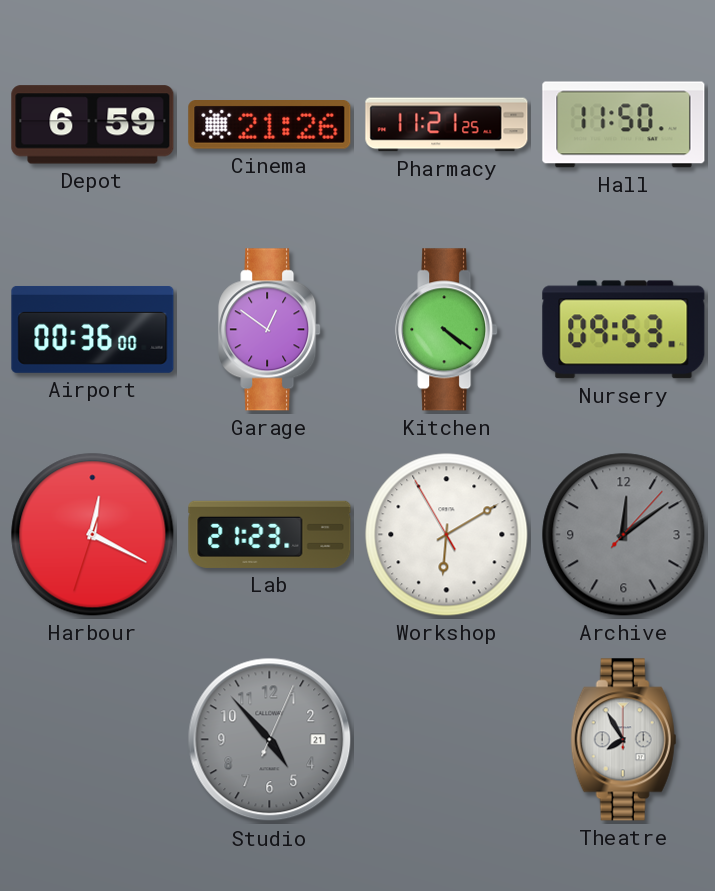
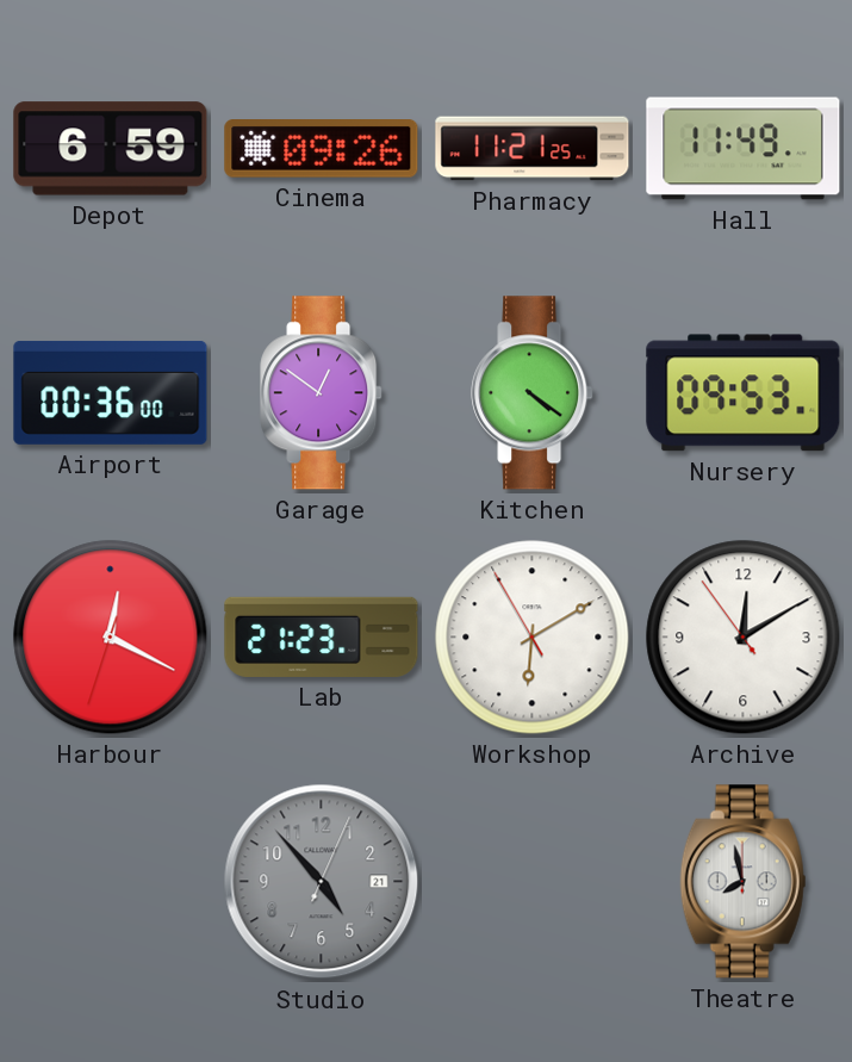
Cinema: 21:26 -> 09:26 (322, 149)
Hall: 11:50 -> 11:49 (744, 149)
Archive: 12:09:07 -> 12:09:54 (744, 638)
Archive dial: grey -> white (744, 638)
Theatre: 7:55 -> 7:58 (744, 882)
